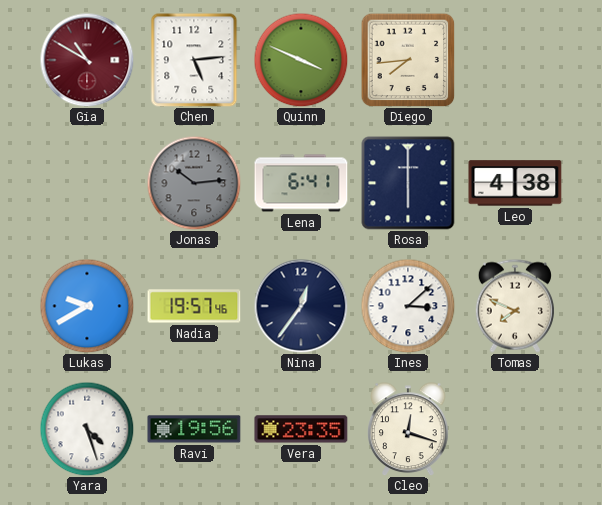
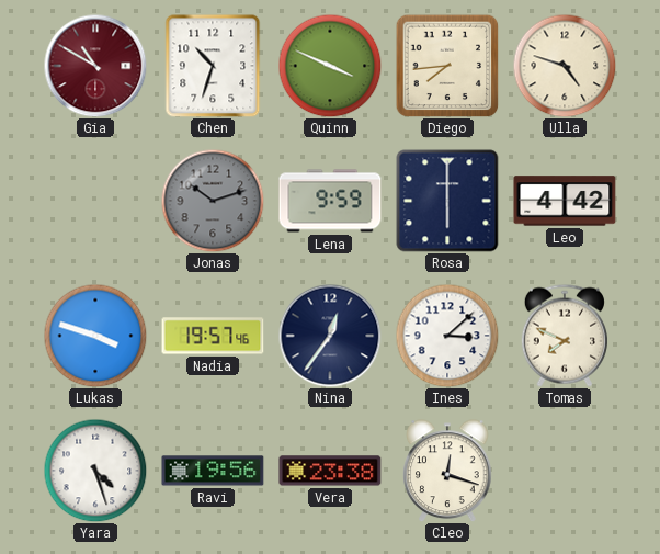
Chen: 5:14 -> 10:33 (213, 66)
Ulla: none -> 4:48 (565, 66)
Jonas: 10:14 -> 10:12 (213, 201)
Lena: 6:41 -> 9:59 (330, 201)
Leo: 4:38 -> 4:42 (565, 201)
Lukas: 9:40 -> 3:48 (95, 336)
Vera: 23:35 -> 23:38 (330, 471)
